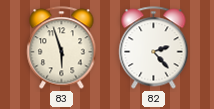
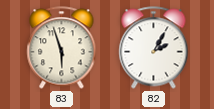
82: 2:23 -> 2:05 (154, 48)
